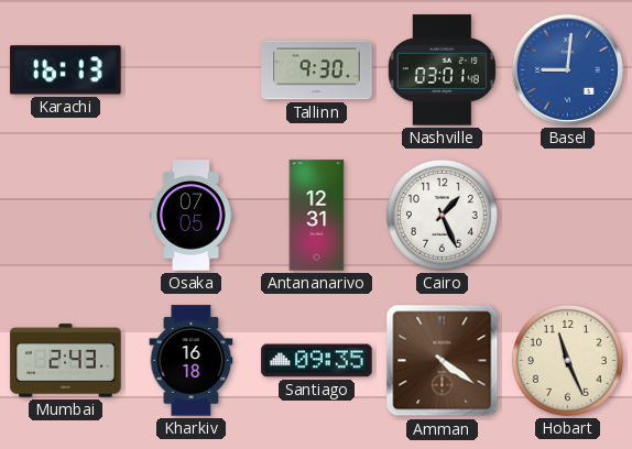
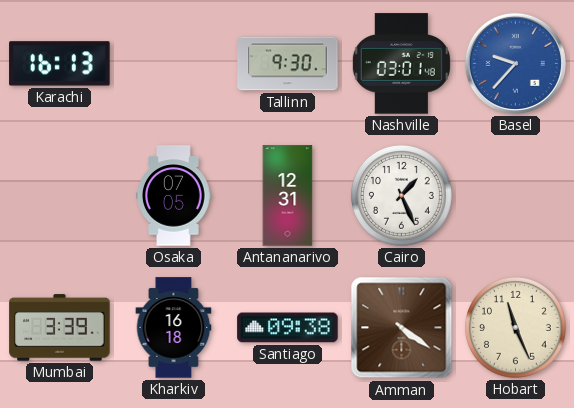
Basel: 9:01 -> 9:37 (515, 63)
Mumbai: 2:43 -> 3:39 (60, 328)
Santiago: 09:35 -> 09:38 (288, 328)
